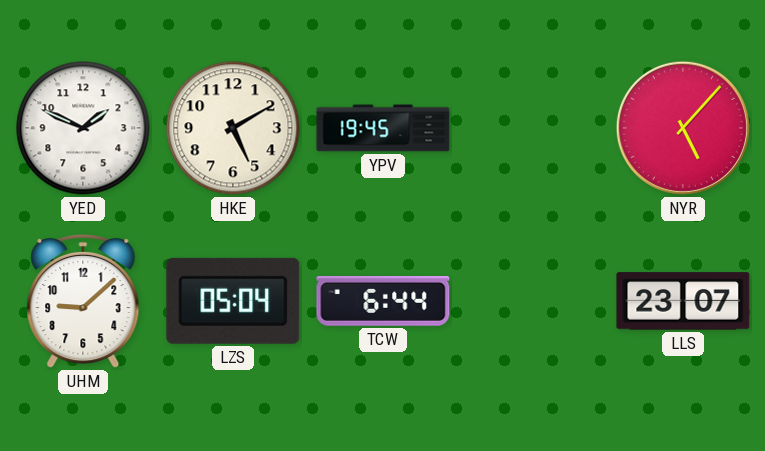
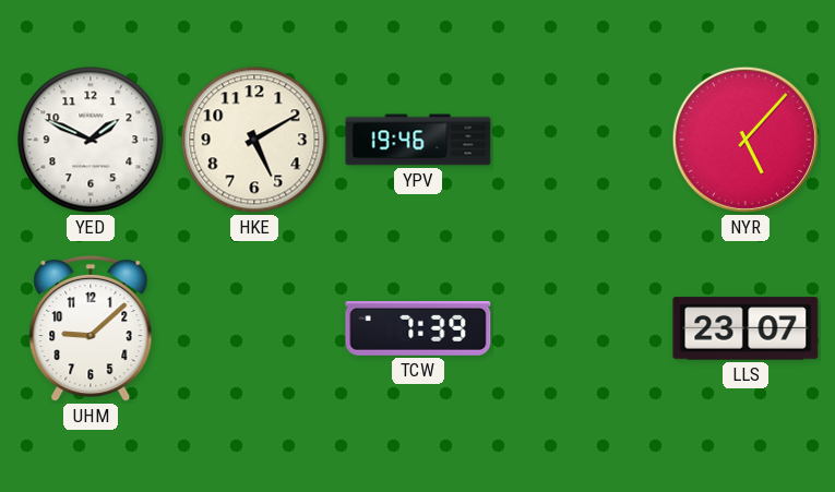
YPV: 19:45 -> 19:46 (418, 140)
LZS: 05:04 -> none (233, 301)
TCW: 6:44 -> 7:39 (418, 329)
